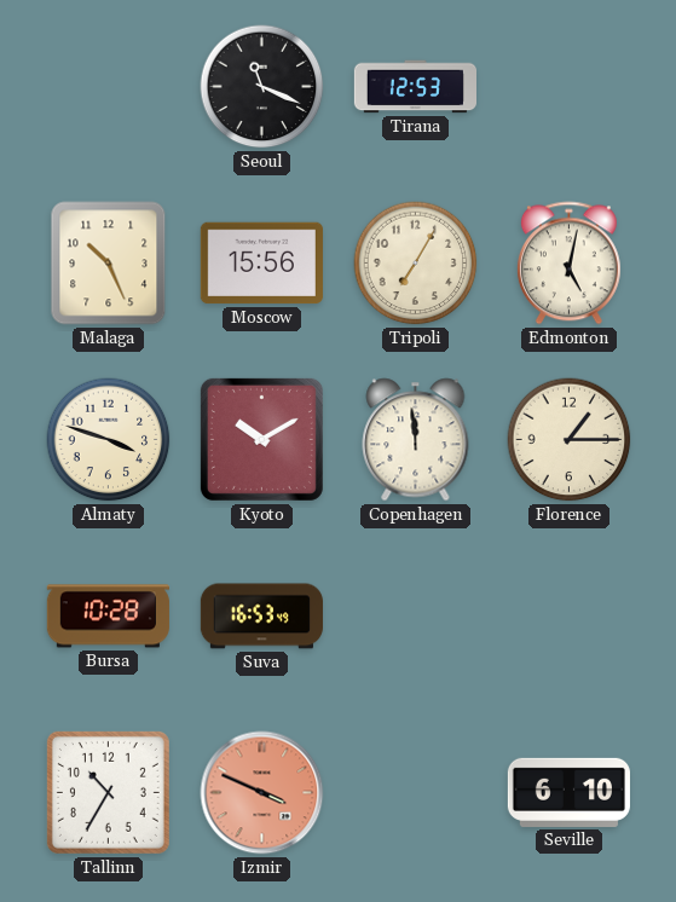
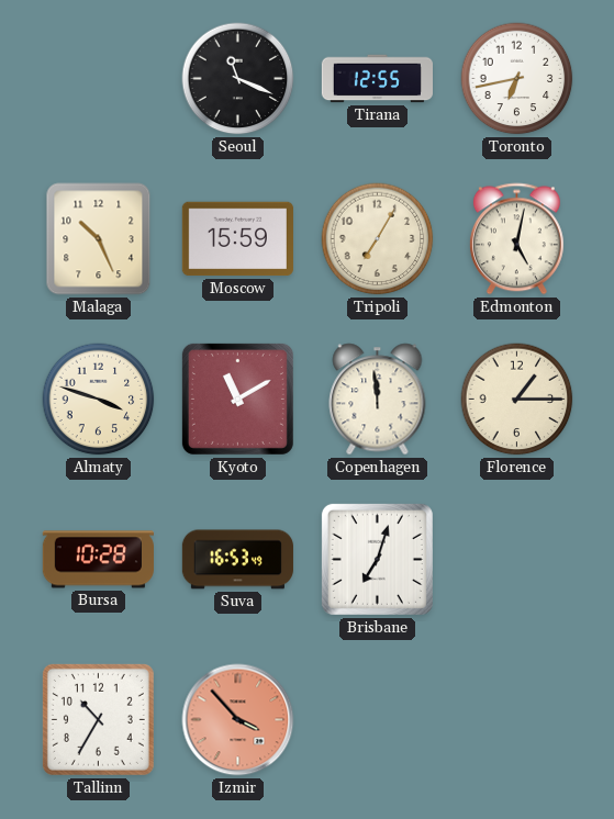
Tirana: 12:53 -> 12:55 (377, 79)
Toronto: none -> 6:43 (517, 79)
Moscow: 15:56 -> 15:59 (237, 239)
Kyoto: 10:10 -> 11:10 (237, 399)
Brisbane: none -> 7:03 (377, 559)
Izmir: 3:49 -> 3:53 (238, 720)
Seville: 6:10 -> none (568, 792)
